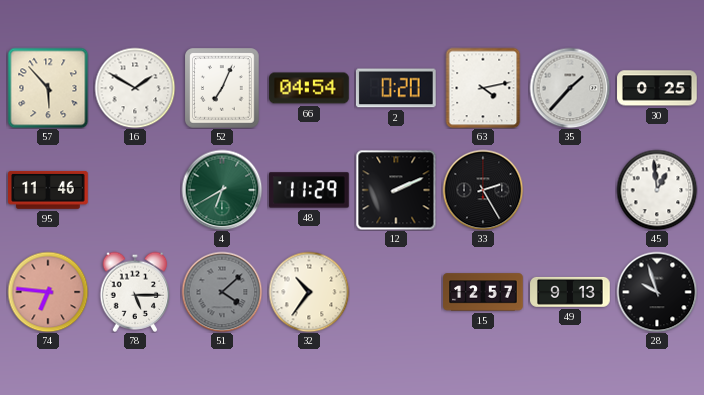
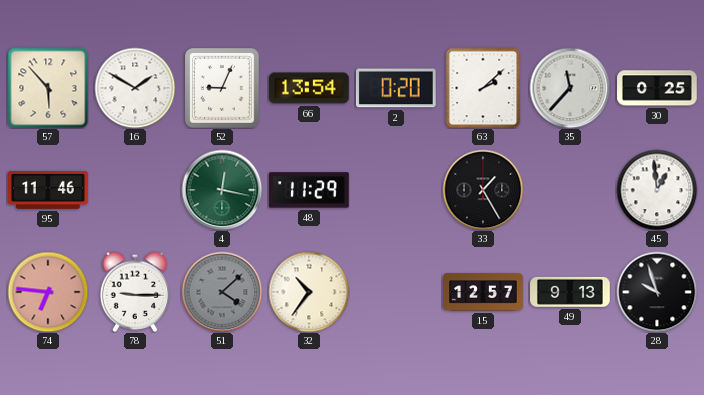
52: 7:04 -> 9:04 (222, 88)
66: 04:54 -> 13:54 (309, 88)
63: 4:13 -> 2:08 (483, 88)
35: 1:37 -> 11:37 (570, 88)
4: 6:40 -> 12:17 (222, 190)
12: 2:11 -> none (396, 190)
33: 2:25 -> 1:25 (483, 190)
78: 5:15 -> 9:15 (135, 292)
